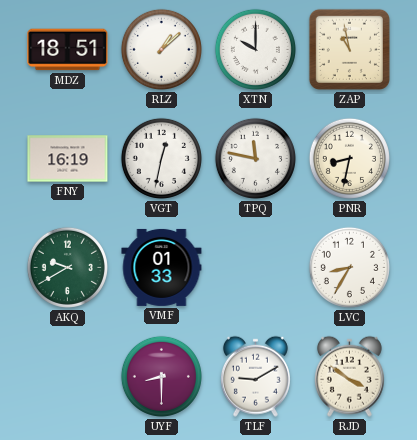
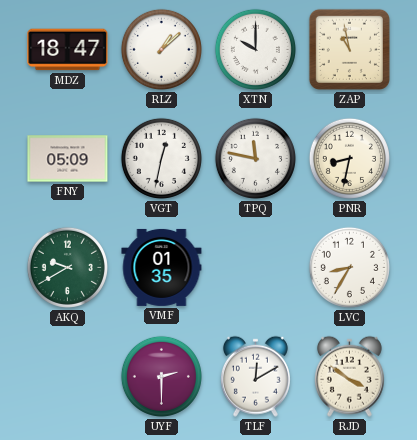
MDZ: 18:51 -> 18:47 (68, 50)
FNY: 16:19 -> 05:09 (68, 159)
VMF: 01:33 -> 01:35 (162, 267)
UYF: 8:30 -> 2:30 (161, 376)
TLF: 9:10 -> 12:10 (255, 376)
